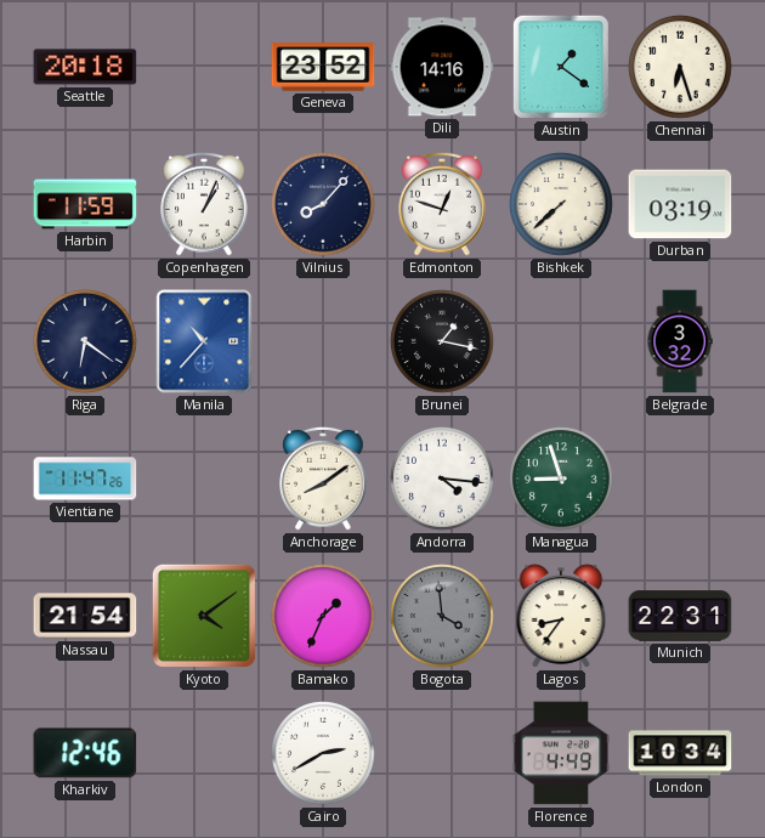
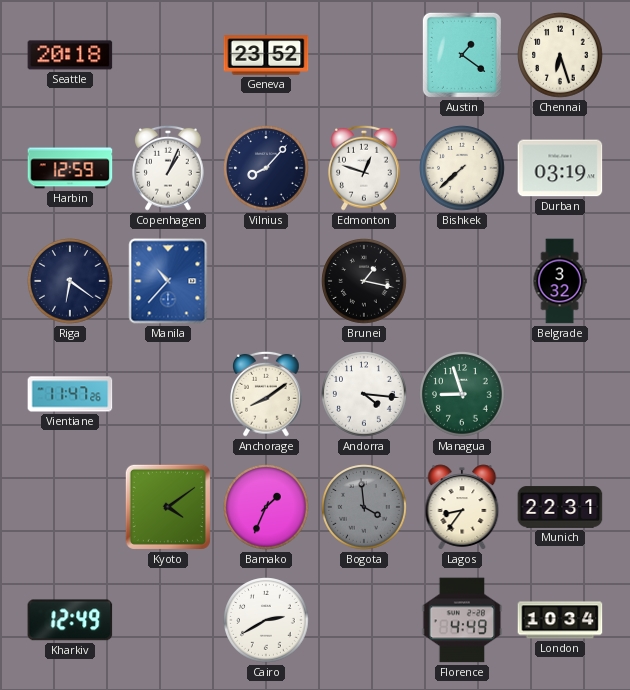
Dili: 14:16 -> none (442, 67)
Harbin: 11:59 -> 12:59 (70, 168)
Nassau: 21:54 -> none (85, 616)
Kharkiv: 12:46 -> 12:49 (70, 620)
